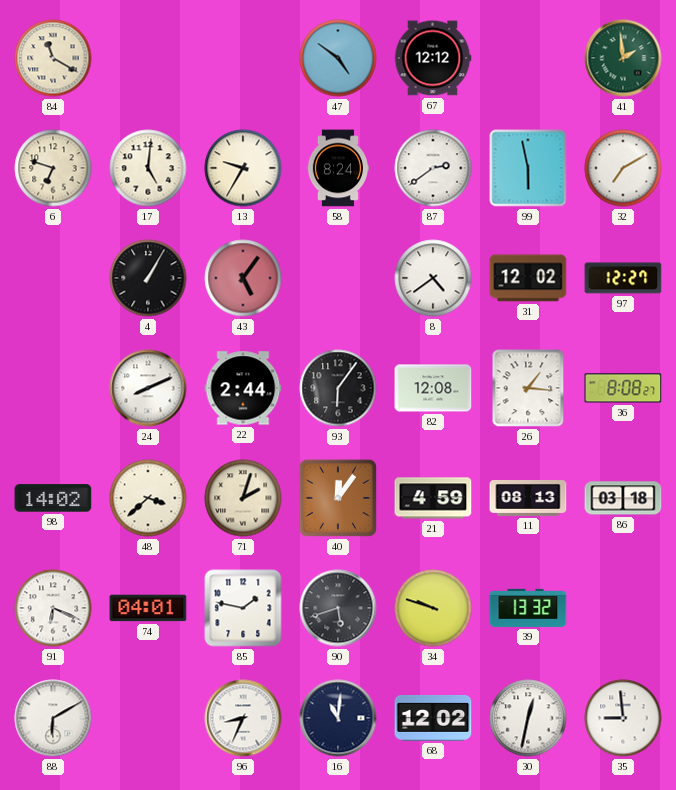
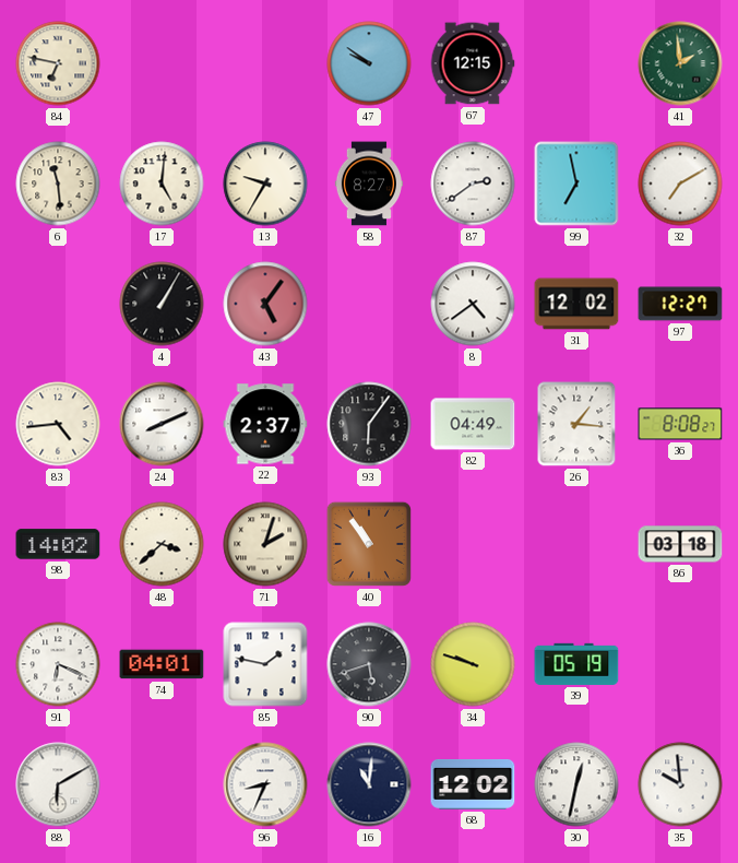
84: 11:20 -> 6:47 (58, 63)
47: 4:51 -> 9:51 (369, 63)
67: 12:12 -> 12:15 (473, 63)
6: 6:48 -> 11:29 (58, 184)
58: 8:24 -> 8:27 (369, 184)
99: 5:58 -> 6:58 (576, 184)
83: none -> 4:44 (58, 424)
22: 2:44 -> 2:37 (265, 424)
82: 12:08 -> 04:49 (473, 424)
40: 12:06 -> 10:54 (369, 544)
21: 4:59 -> none (433, 498)
11: 08:13 -> none (528, 499)
39: 13:32 -> 05:19 (576, 664)
35: 8:59 -> 9:59 (680, 784)
